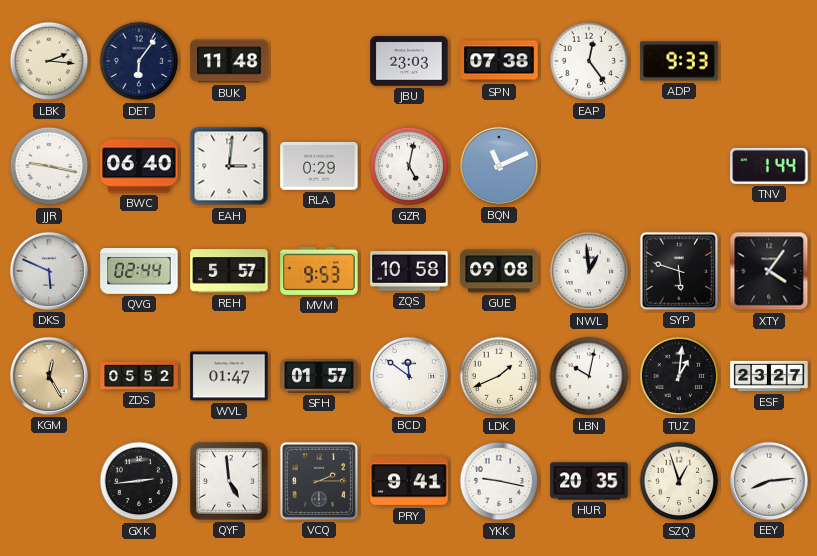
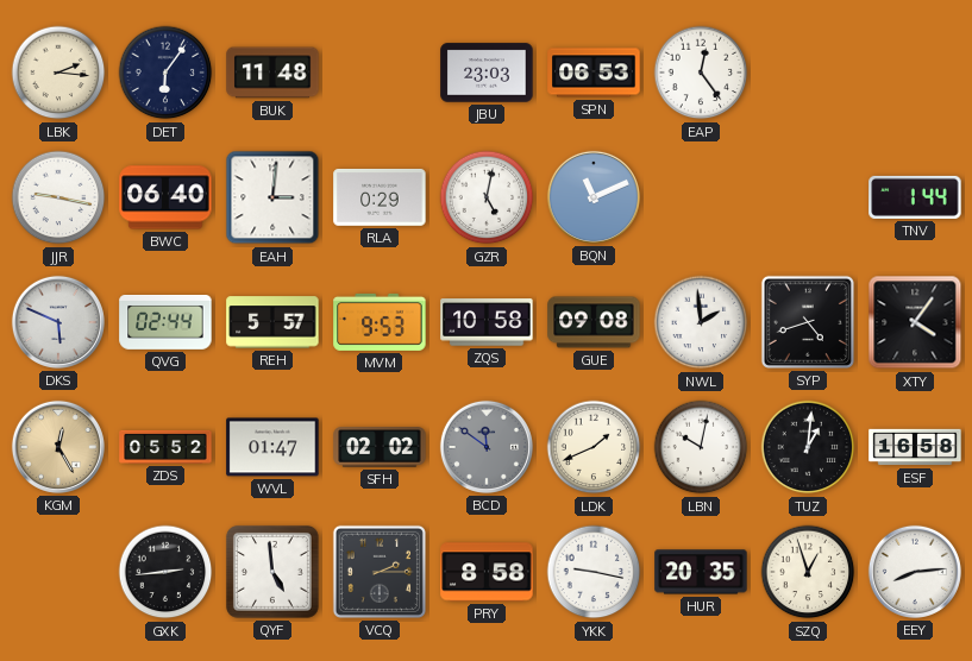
SPN: 07:38 -> 06:53 (594, 73)
ADP: 9:33 -> none (679, 61)
NWL: 12:59 -> 1:59 (701, 322)
SYP: 5:48 -> 4:42 (808, 322)
SFH: 01:57 -> 02:02 (380, 447)
BCD dial: white -> grey (487, 447)
ESF: 23:27 -> 16:58 (915, 447)
PRY: 9:41 -> 8:58 (487, 572)
